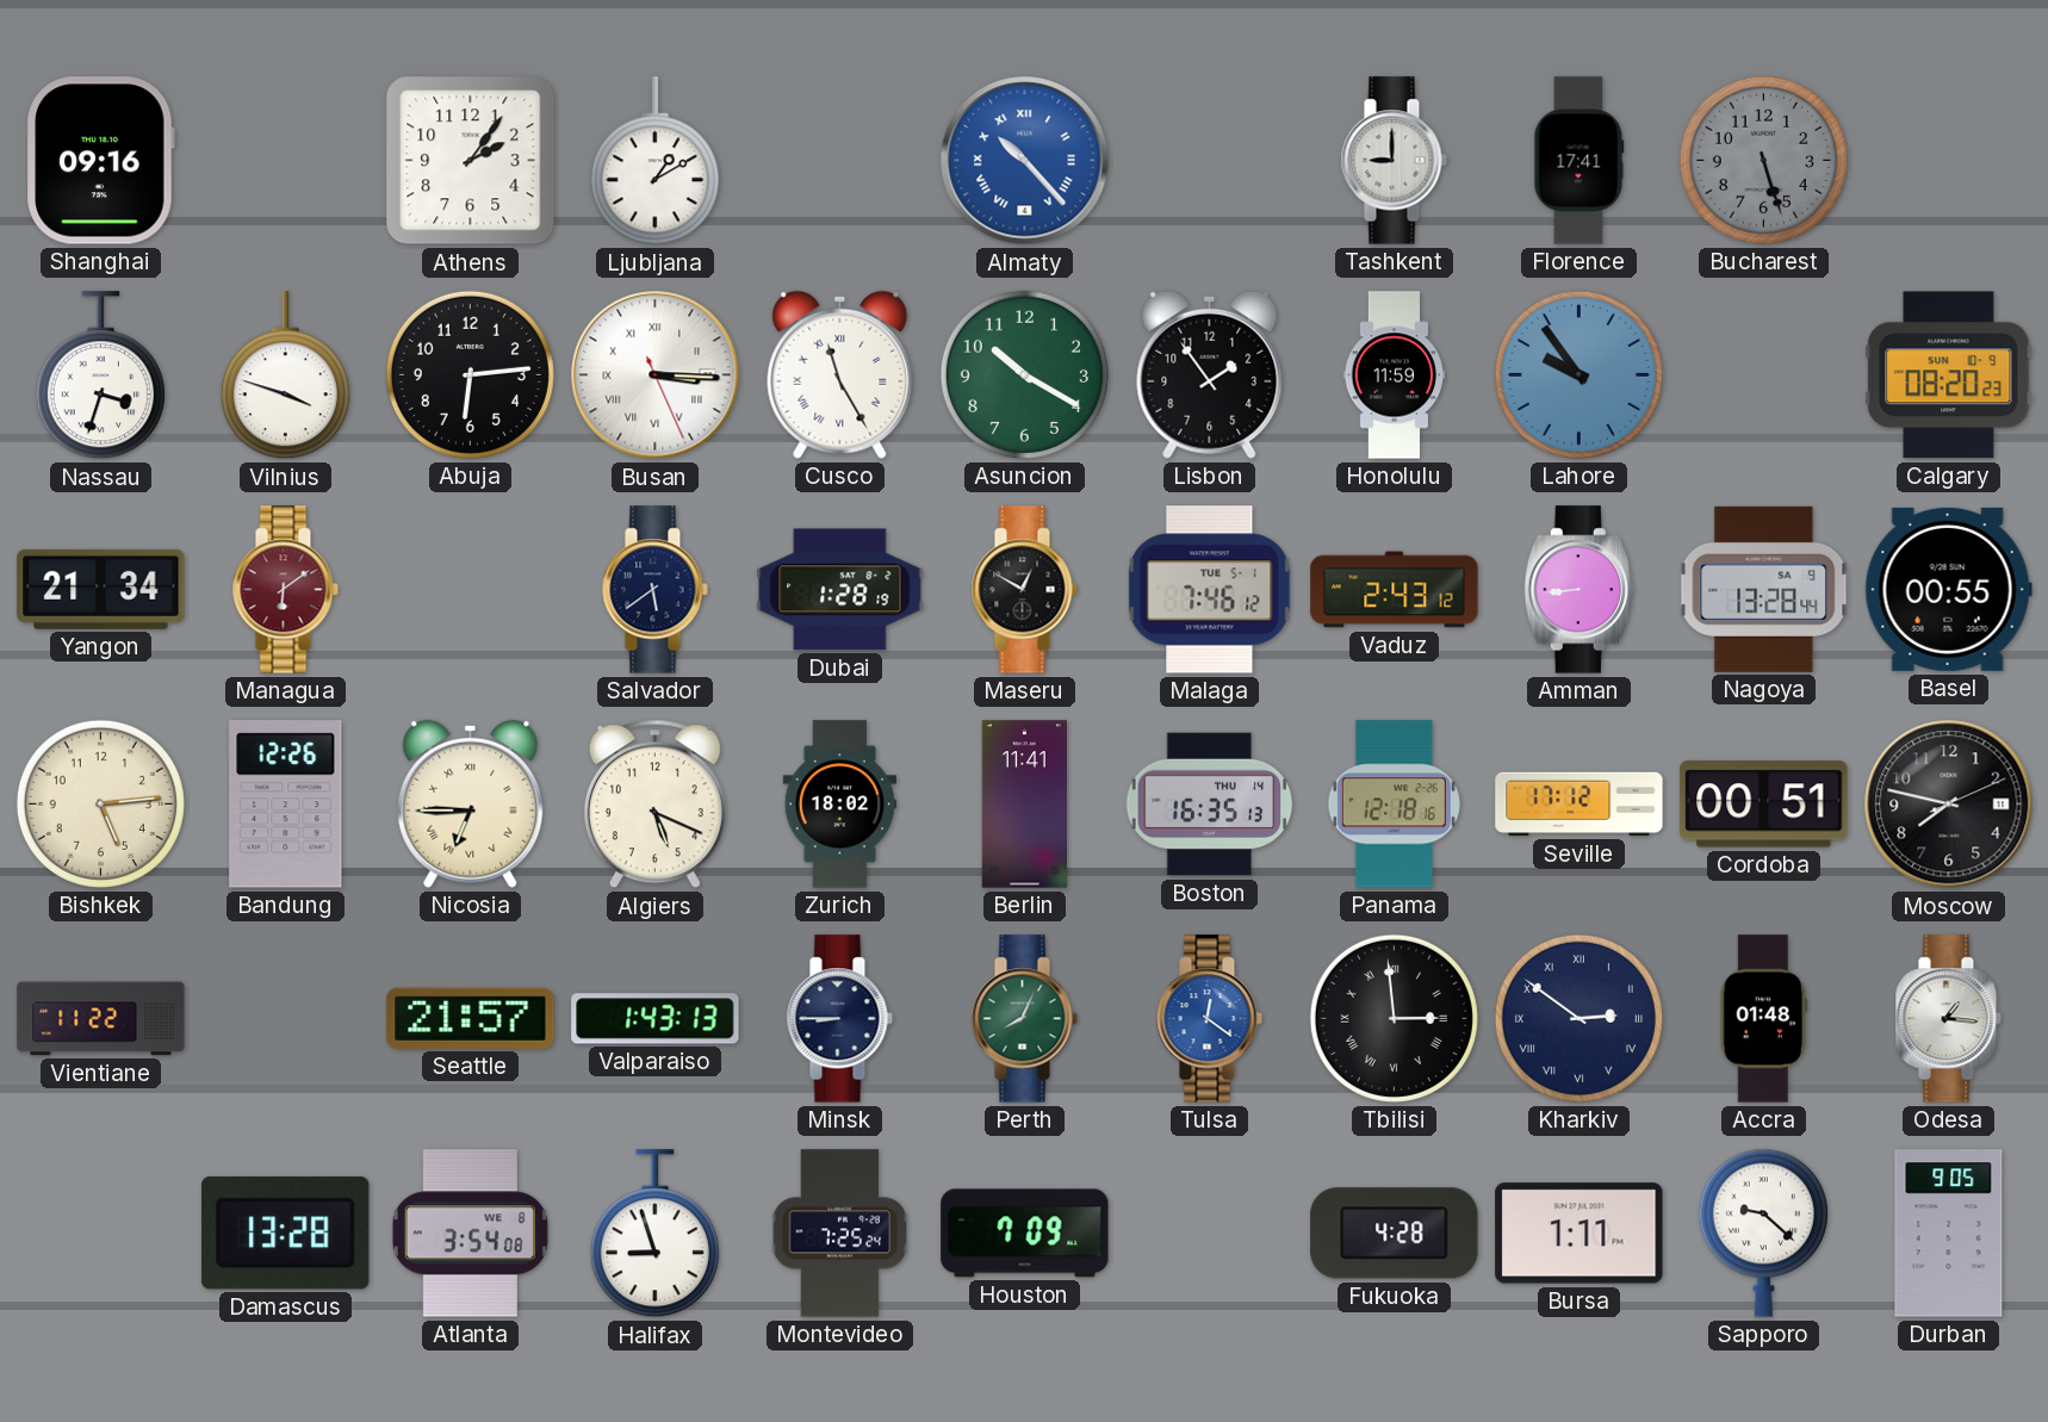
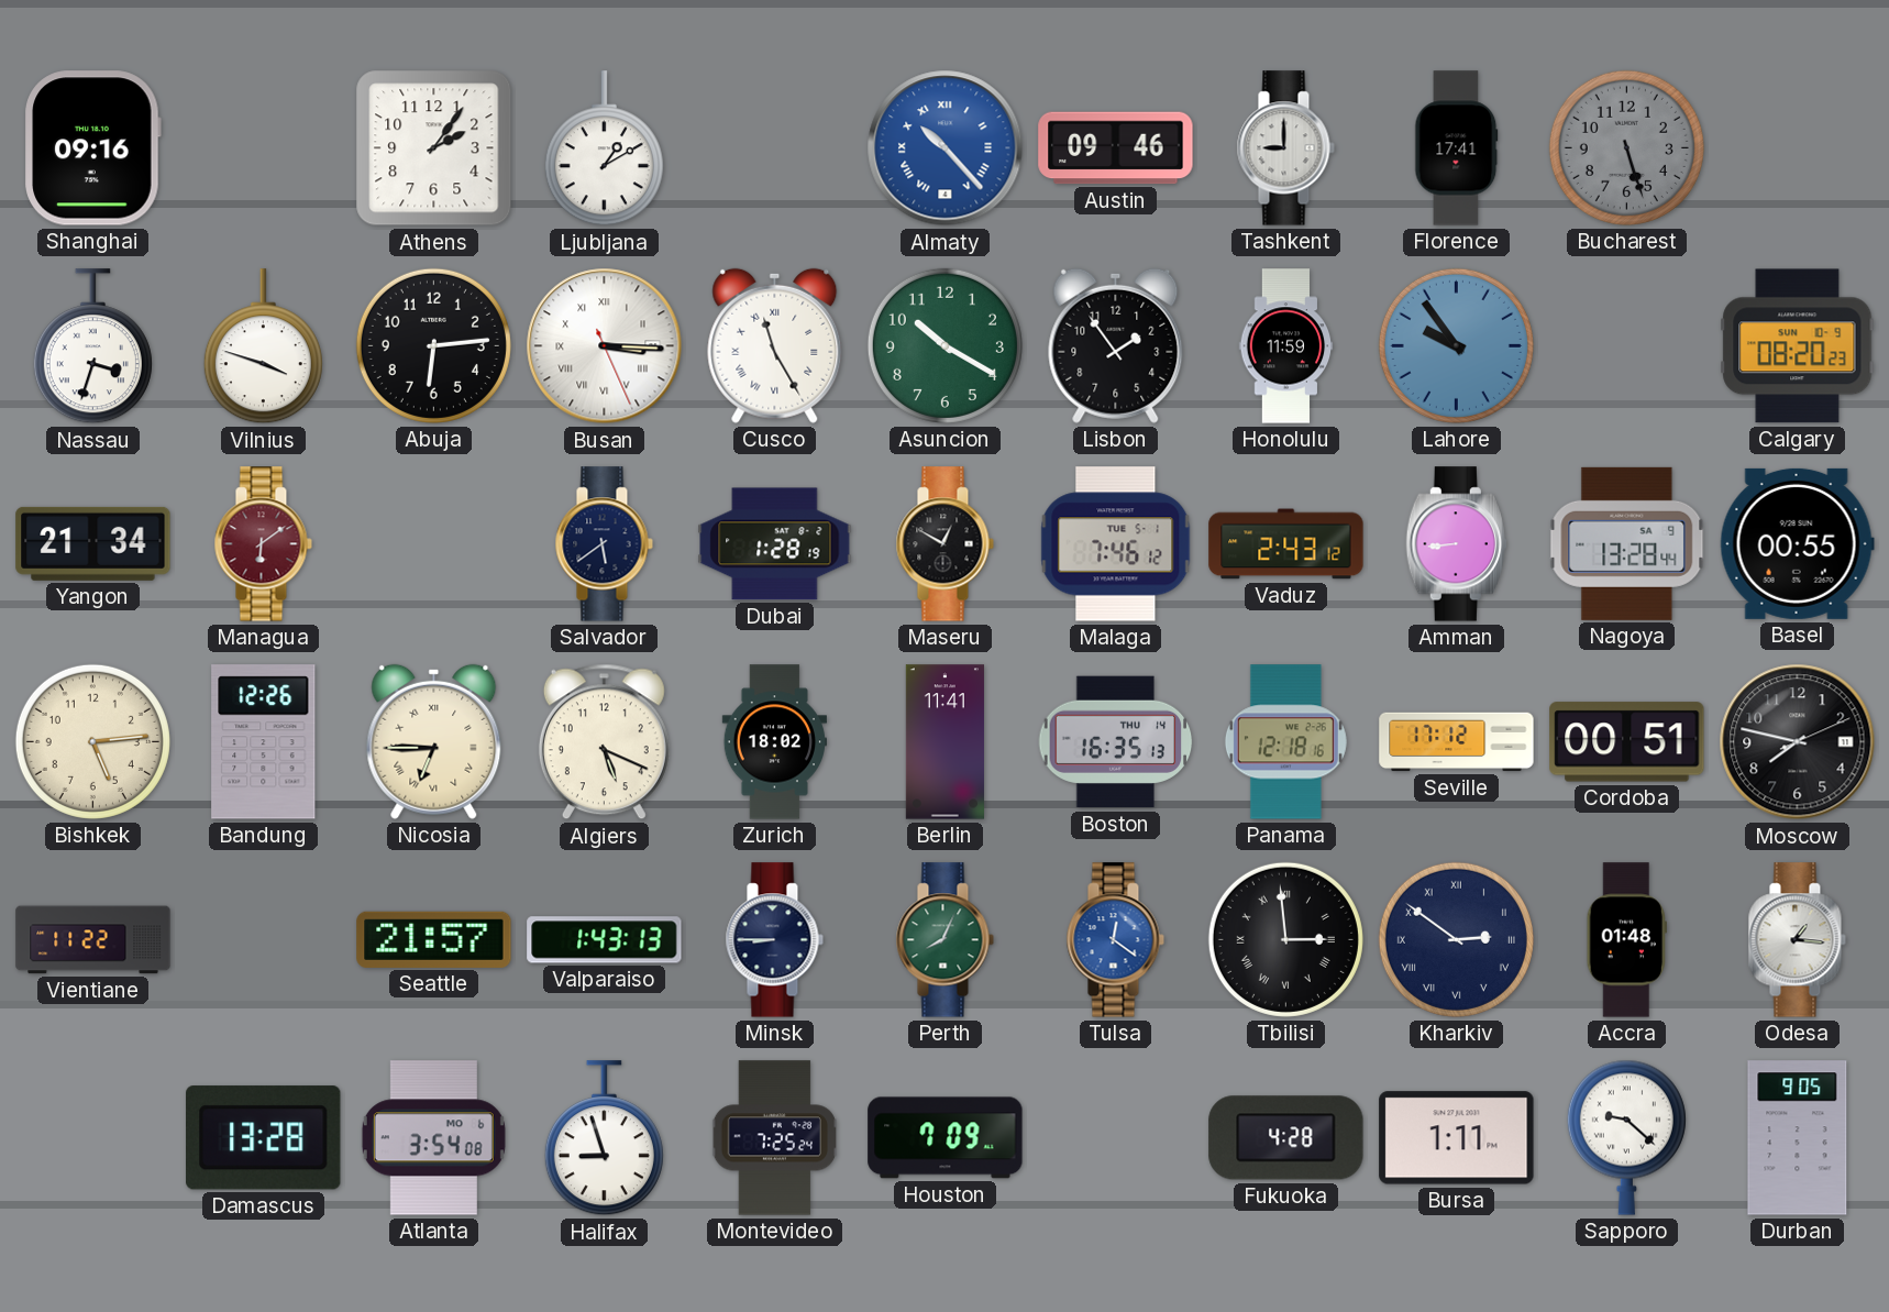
Austin: none -> 09:46 (1116, 148)
Atlanta date: WE 8 -> MO 6 (433, 1138)
